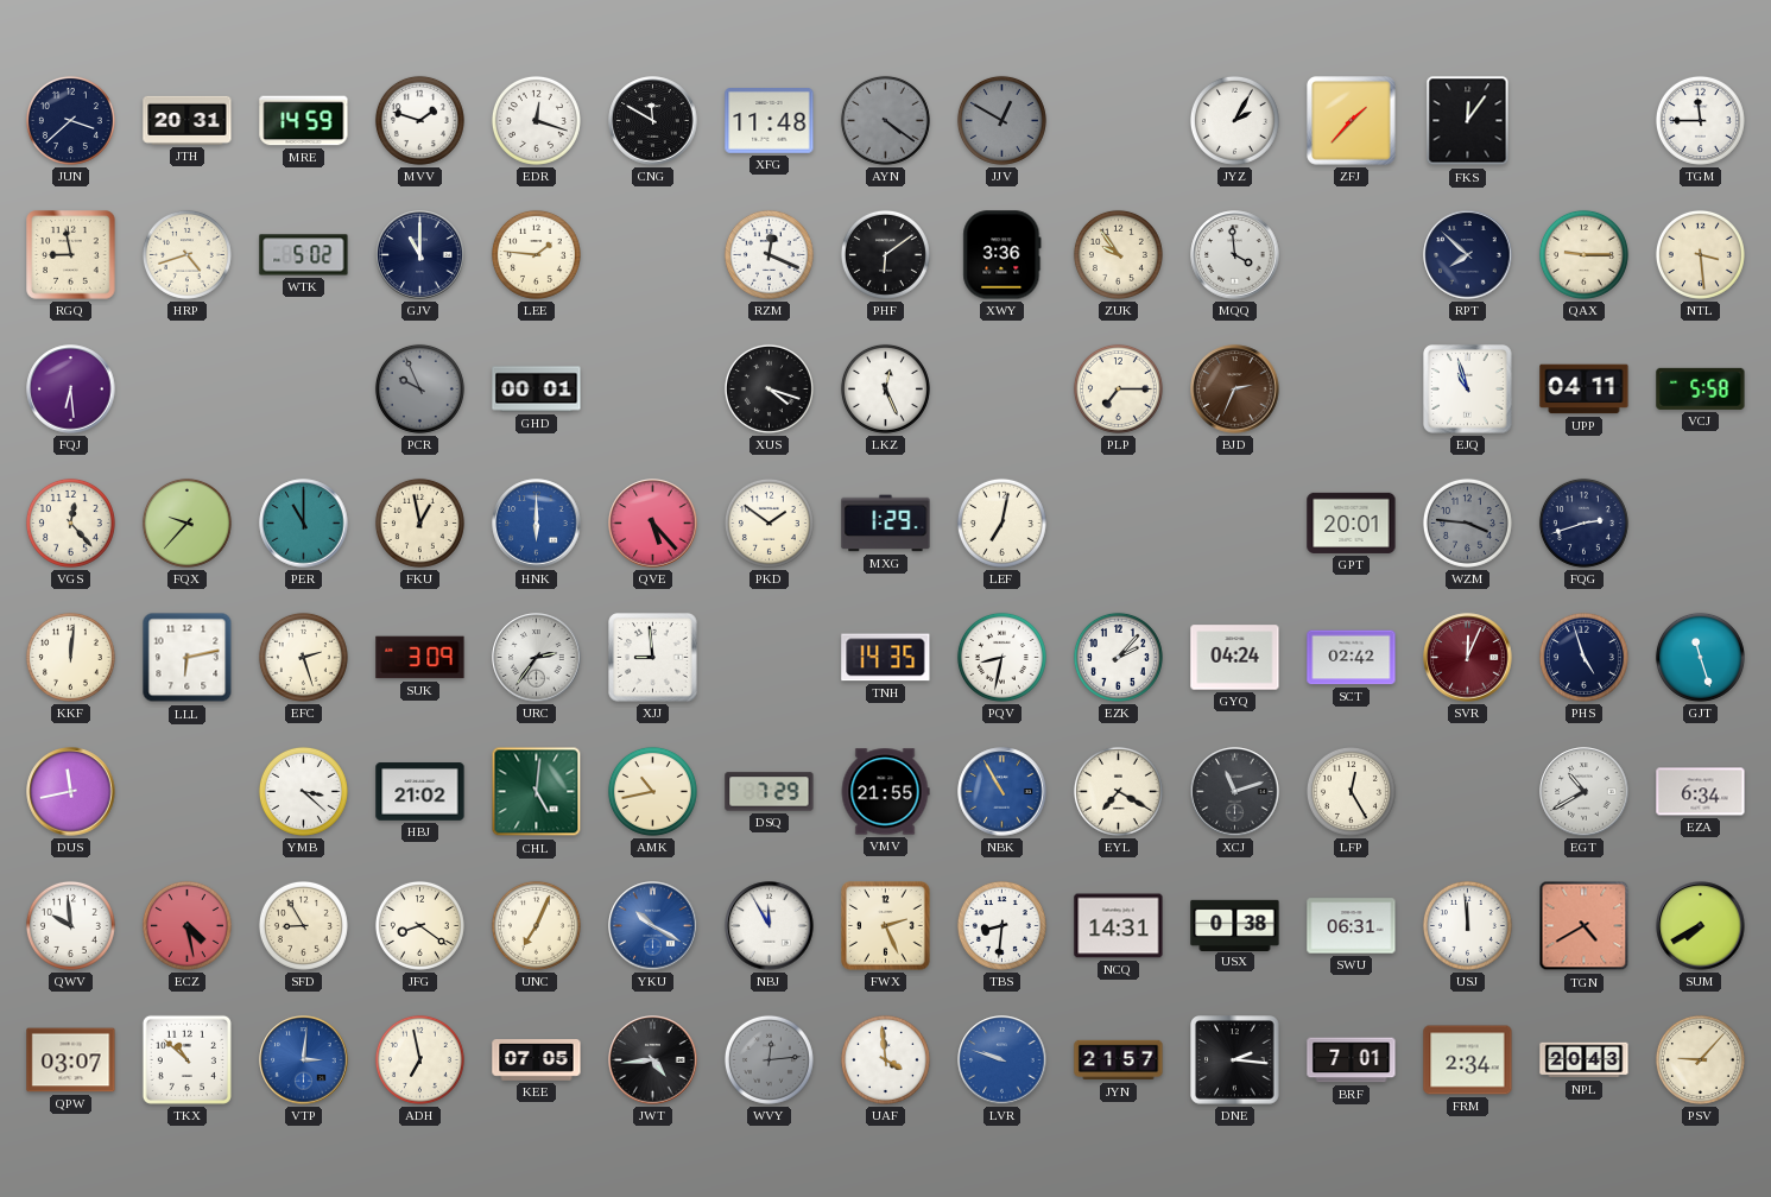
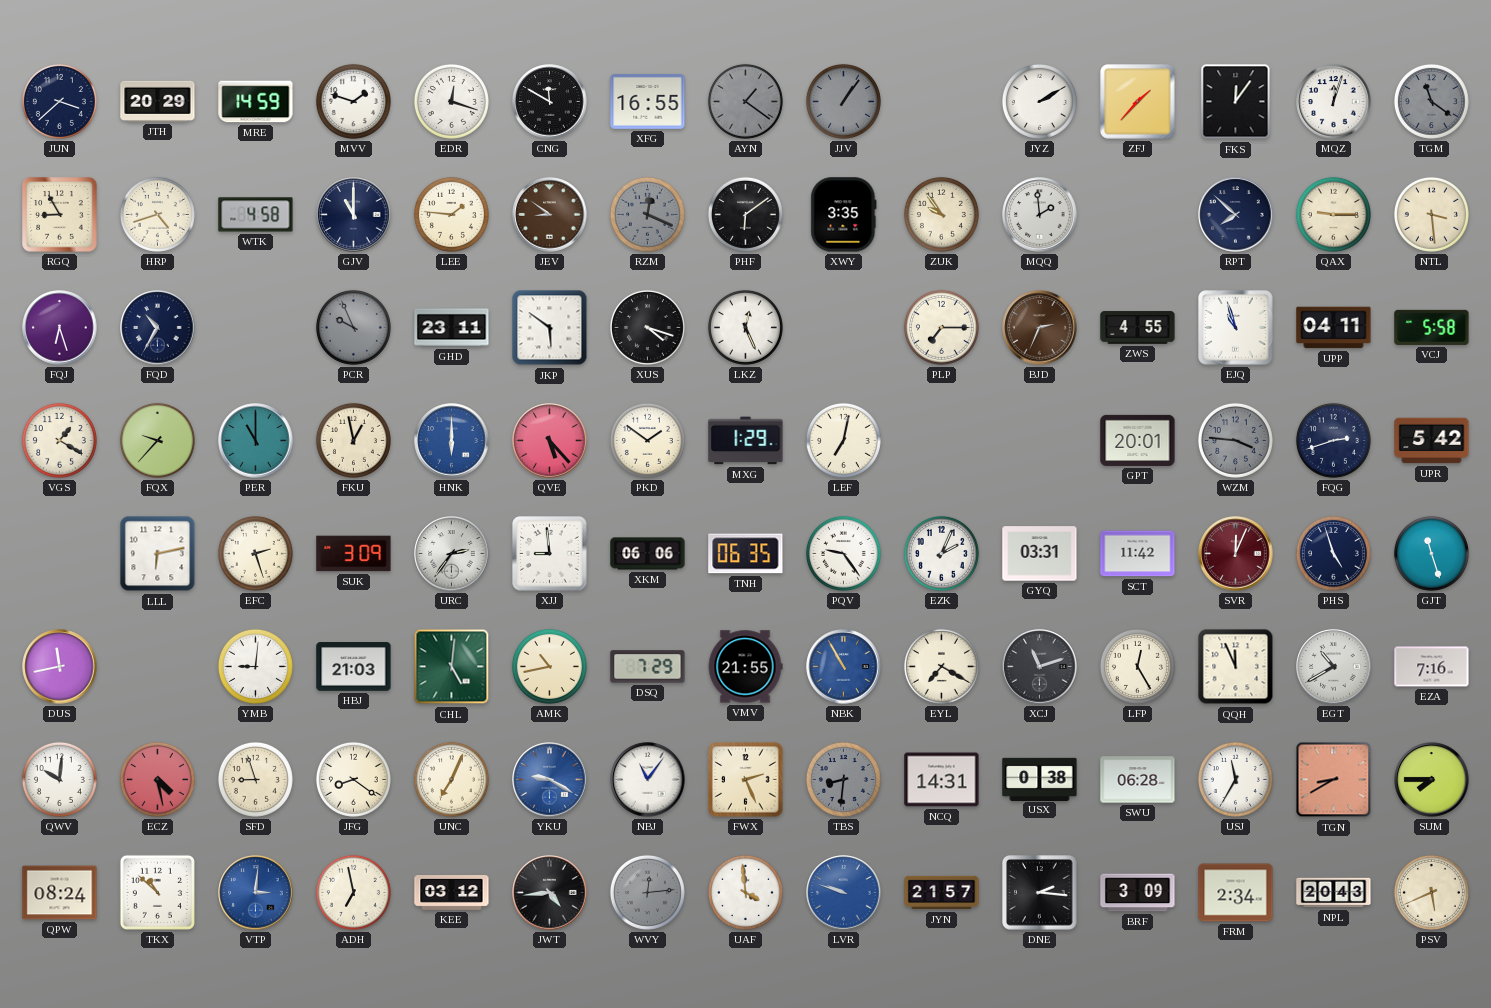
JTH: 20:31 -> 20:29 (158, 101)
XFG: 11:48 -> 16:55 (648, 102)
AYN: 4:21 -> 1:21 (745, 101)
JJV: 12:50 -> 1:06 (843, 101)
JYZ: 2:05 -> 2:10 (1039, 101)
MQZ: none -> 12:03 (1334, 102)
TGM: 11:45 -> 11:21 (1431, 101)
TGM dial: white -> grey (1431, 101)
RGQ: 8:58 -> 8:55 (60, 215)
WTK: 5:02 -> 4:58 (256, 215)
JEV: none -> 8:51 (550, 215)
RZM dial: white -> grey (647, 214)
XWY: 3:36 -> 3:35 (844, 215)
MQQ: 3:59 -> 1:59 (1040, 215)
FQJ: 6:29 -> 6:27 (60, 328)
FQD: none -> 10:35 (158, 328)
GHD: 00:01 -> 23:11 (452, 328)
JKP: none -> 5:51 (550, 328)
ZWS: none -> 4:55 (1138, 328)
VGS: 12:23 -> 1:20 (59, 440)
UPR: none -> 5:42 (1432, 441)
KKF: 12:01 -> none (70, 657)
XKM: none -> 06:06 (648, 554)
TNH: 14:35 -> 06:35 (746, 554)
PQV: 8:32 -> 9:24 (843, 553)
EZK: 2:07 -> 2:04 (941, 553)
GYQ: 04:24 -> 03:31 (1040, 554)
SCT: 02:42 -> 11:42 (1138, 554)
YMB: 3:22 -> 9:01 (255, 666)
HBJ: 21:02 -> 21:03 (354, 667)
QQH: none -> 11:56 (1236, 667)
EZA: 6:34 -> 7:16 (1432, 667)
QWV: 9:59 -> 10:01 (59, 779)
SFD: 8:55 -> 8:57 (255, 779)
YKU: 10:20 -> 9:20 (550, 780)
NBJ: 11:55 -> 11:06 (648, 780)
TBS dial: white -> grey (843, 779)
SWU: 06:31 -> 06:28 (1138, 780)
USJ: 11:59 -> 11:35 (1235, 779)
TGN: 4:40 -> 8:40 (1334, 780)
SUM: 7:40 -> 7:45 (1432, 780)
QPW: 03:07 -> 08:24 (60, 893)
KEE: 07:05 -> 03:12 (452, 893)
BRF: 7:01 -> 3:09 (1138, 893)
PSV: 9:07 -> 5:41 (1431, 892)
